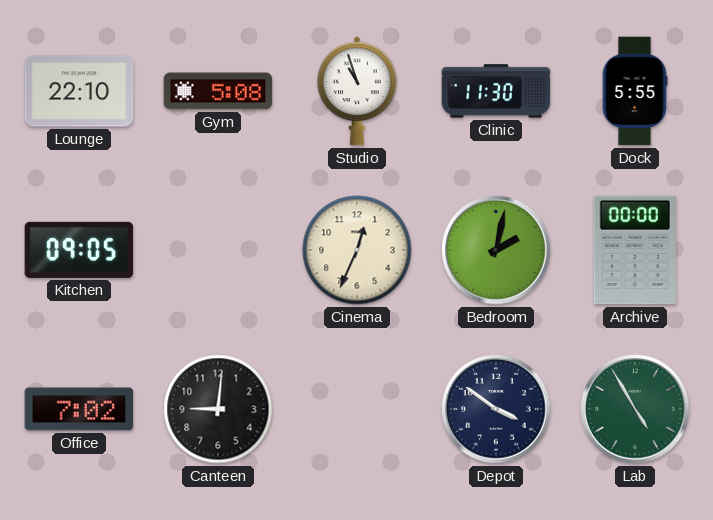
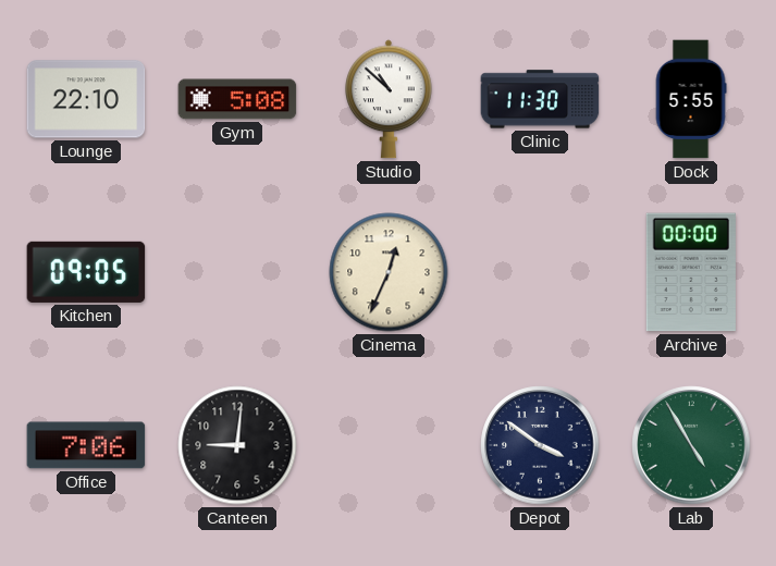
Studio: 10:57 -> 10:52 (390, 99)
Bedroom: 2:02 -> none (496, 250)
Office: 7:02 -> 7:06 (86, 445)
